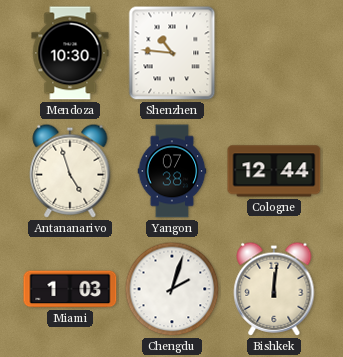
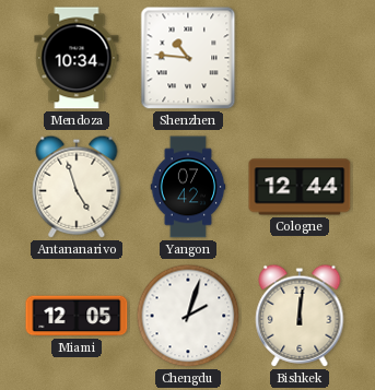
Mendoza: 10:30 -> 10:34 (77, 58)
Yangon: 07:38 -> 07:42 (188, 187)
Miami: 1:03 -> 12:05 (77, 316)
